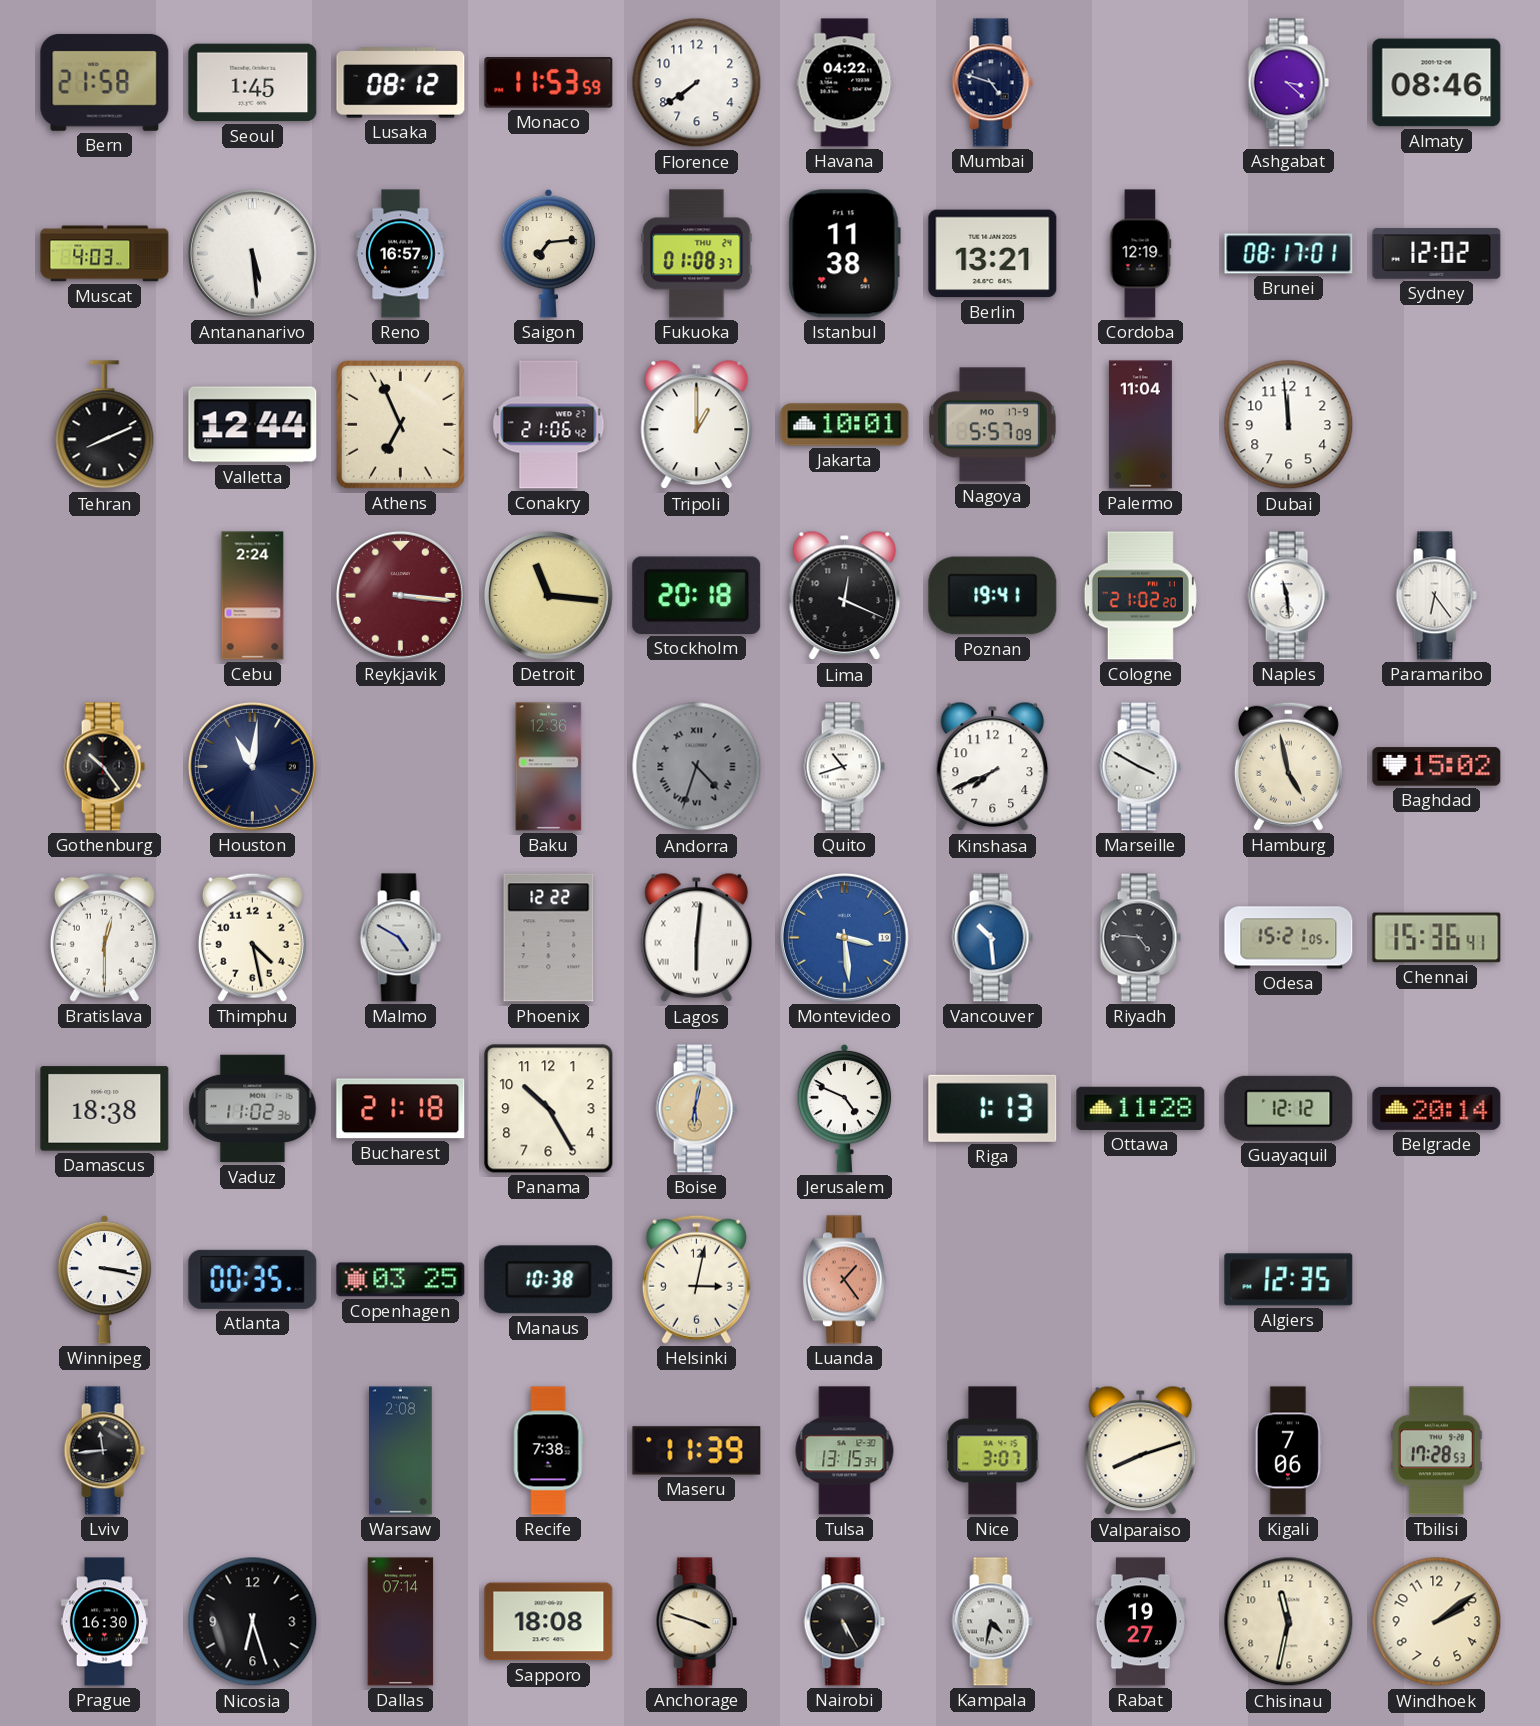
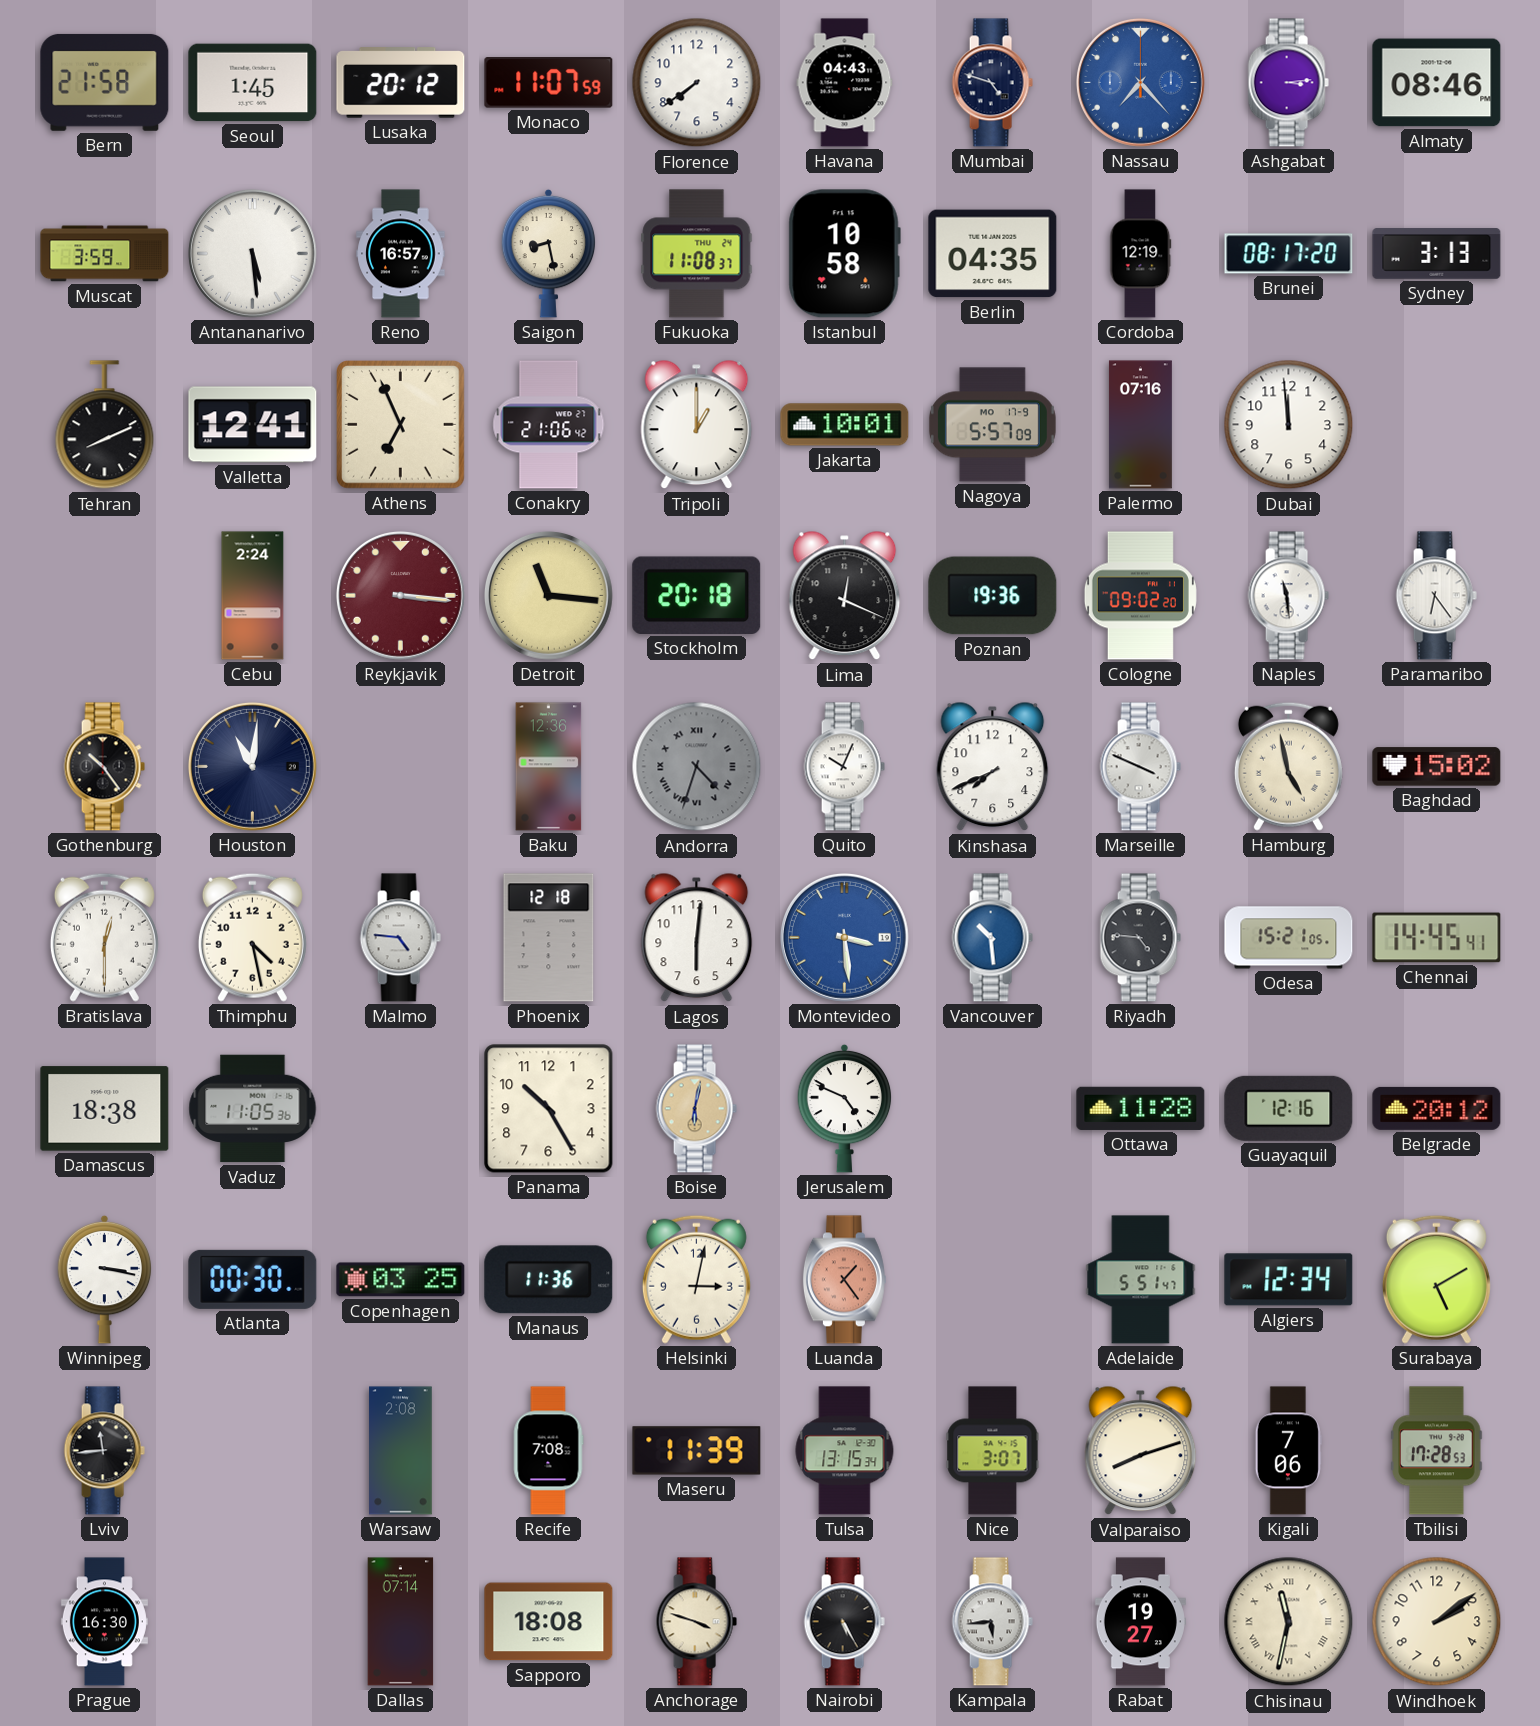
Lusaka: 08:12 -> 20:12 (401, 83)
Monaco: 11:53 -> 11:07 (549, 83)
Havana: 04:22 -> 04:43 (845, 83)
Nassau: none -> 7:23 (1140, 82)
Ashgabat: 3:22 -> 3:14 (1288, 83)
Muscat: 4:03 -> 3:59 (105, 254)
Saigon: 7:14 -> 8:28 (549, 253)
Fukuoka: 01:08 -> 11:08 (697, 254)
Istanbul: 11:38 -> 10:58 (844, 254)
Berlin: 13:21 -> 04:35 (993, 254)
Brunei: 08:17:01 -> 08:17:20 (1289, 254)
Sydney: 12:02 -> 3:13 (1437, 254)
Valletta: 12:44 -> 12:41 (253, 425)
Palermo: 11:04 -> 07:16 (1140, 425)
Poznan: 19:41 -> 19:36 (993, 596)
Cologne: 21:02 -> 09:02 (1140, 596)
Quito: 10:42 -> 10:04 (844, 767)
Marseille: 3:50 -> 3:49 (1140, 767)
Malmo: 4:50 -> 4:46 (400, 938)
Phoenix: 12:22 -> 12:18 (549, 938)
Lagos numerals: Roman -> Arabic (697, 938)
Chennai: 15:36 -> 14:45 (1437, 938)
Vaduz: 11:02 -> 11:05 (253, 1109)
Bucharest: 21:18 -> none (401, 1109)
Riga: 1:13 -> none (993, 1108)
Guayaquil: 12:12 -> 12:16 (1289, 1108)
Belgrade: 20:14 -> 20:12 (1437, 1108)
Atlanta: 00:35 -> 00:30 (253, 1279)
Manaus: 10:38 -> 11:36 (549, 1280)
Adelaide: none -> 5:51 (1141, 1280)
Algiers: 12:35 -> 12:34 (1289, 1280)
Surabaya: none -> 5:10 (1436, 1279)
Recife: 7:38 -> 7:08 (548, 1451)
Nicosia: 6:27 -> none (253, 1622)
Kampala: 4:32 -> 5:44 (992, 1622)
Chisinau numerals: Arabic -> Roman (1289, 1622)
